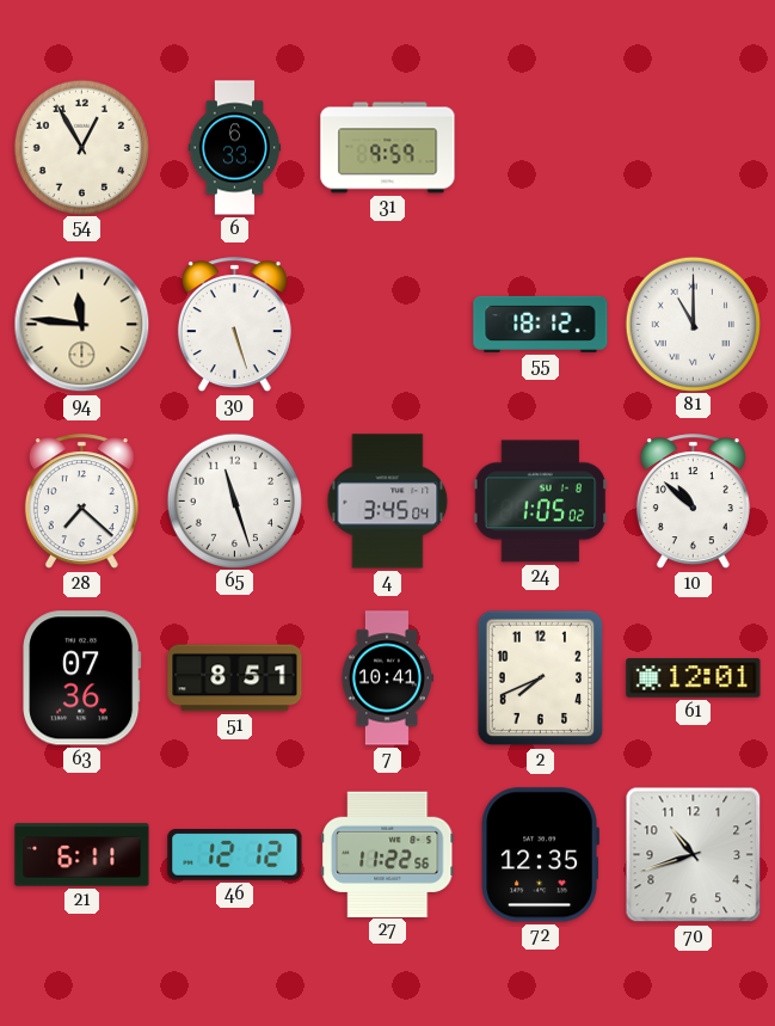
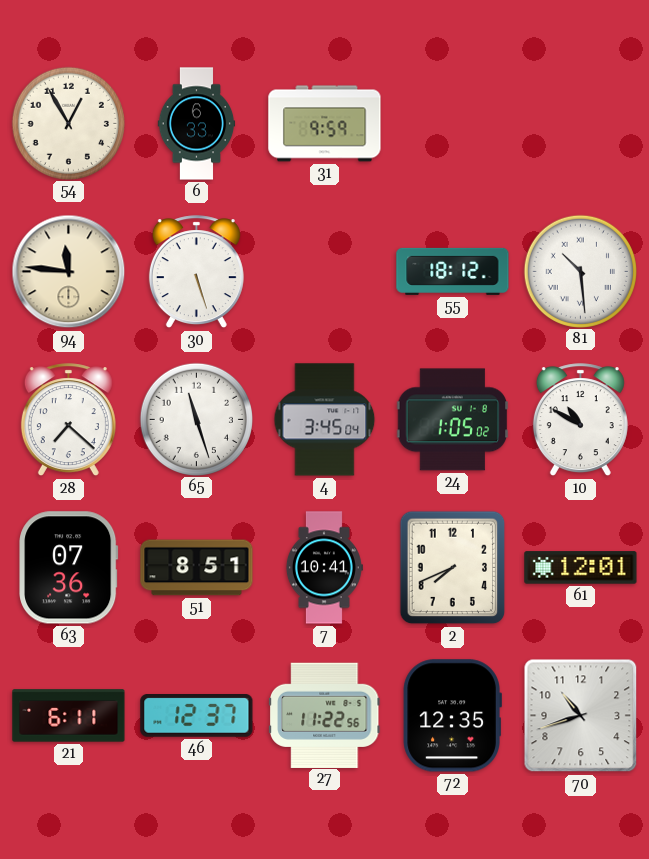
81: 11:00 -> 10:29 (580, 271)
10: 10:52 -> 10:50 (580, 420)
46: 12:12 -> 12:37 (197, 716)
